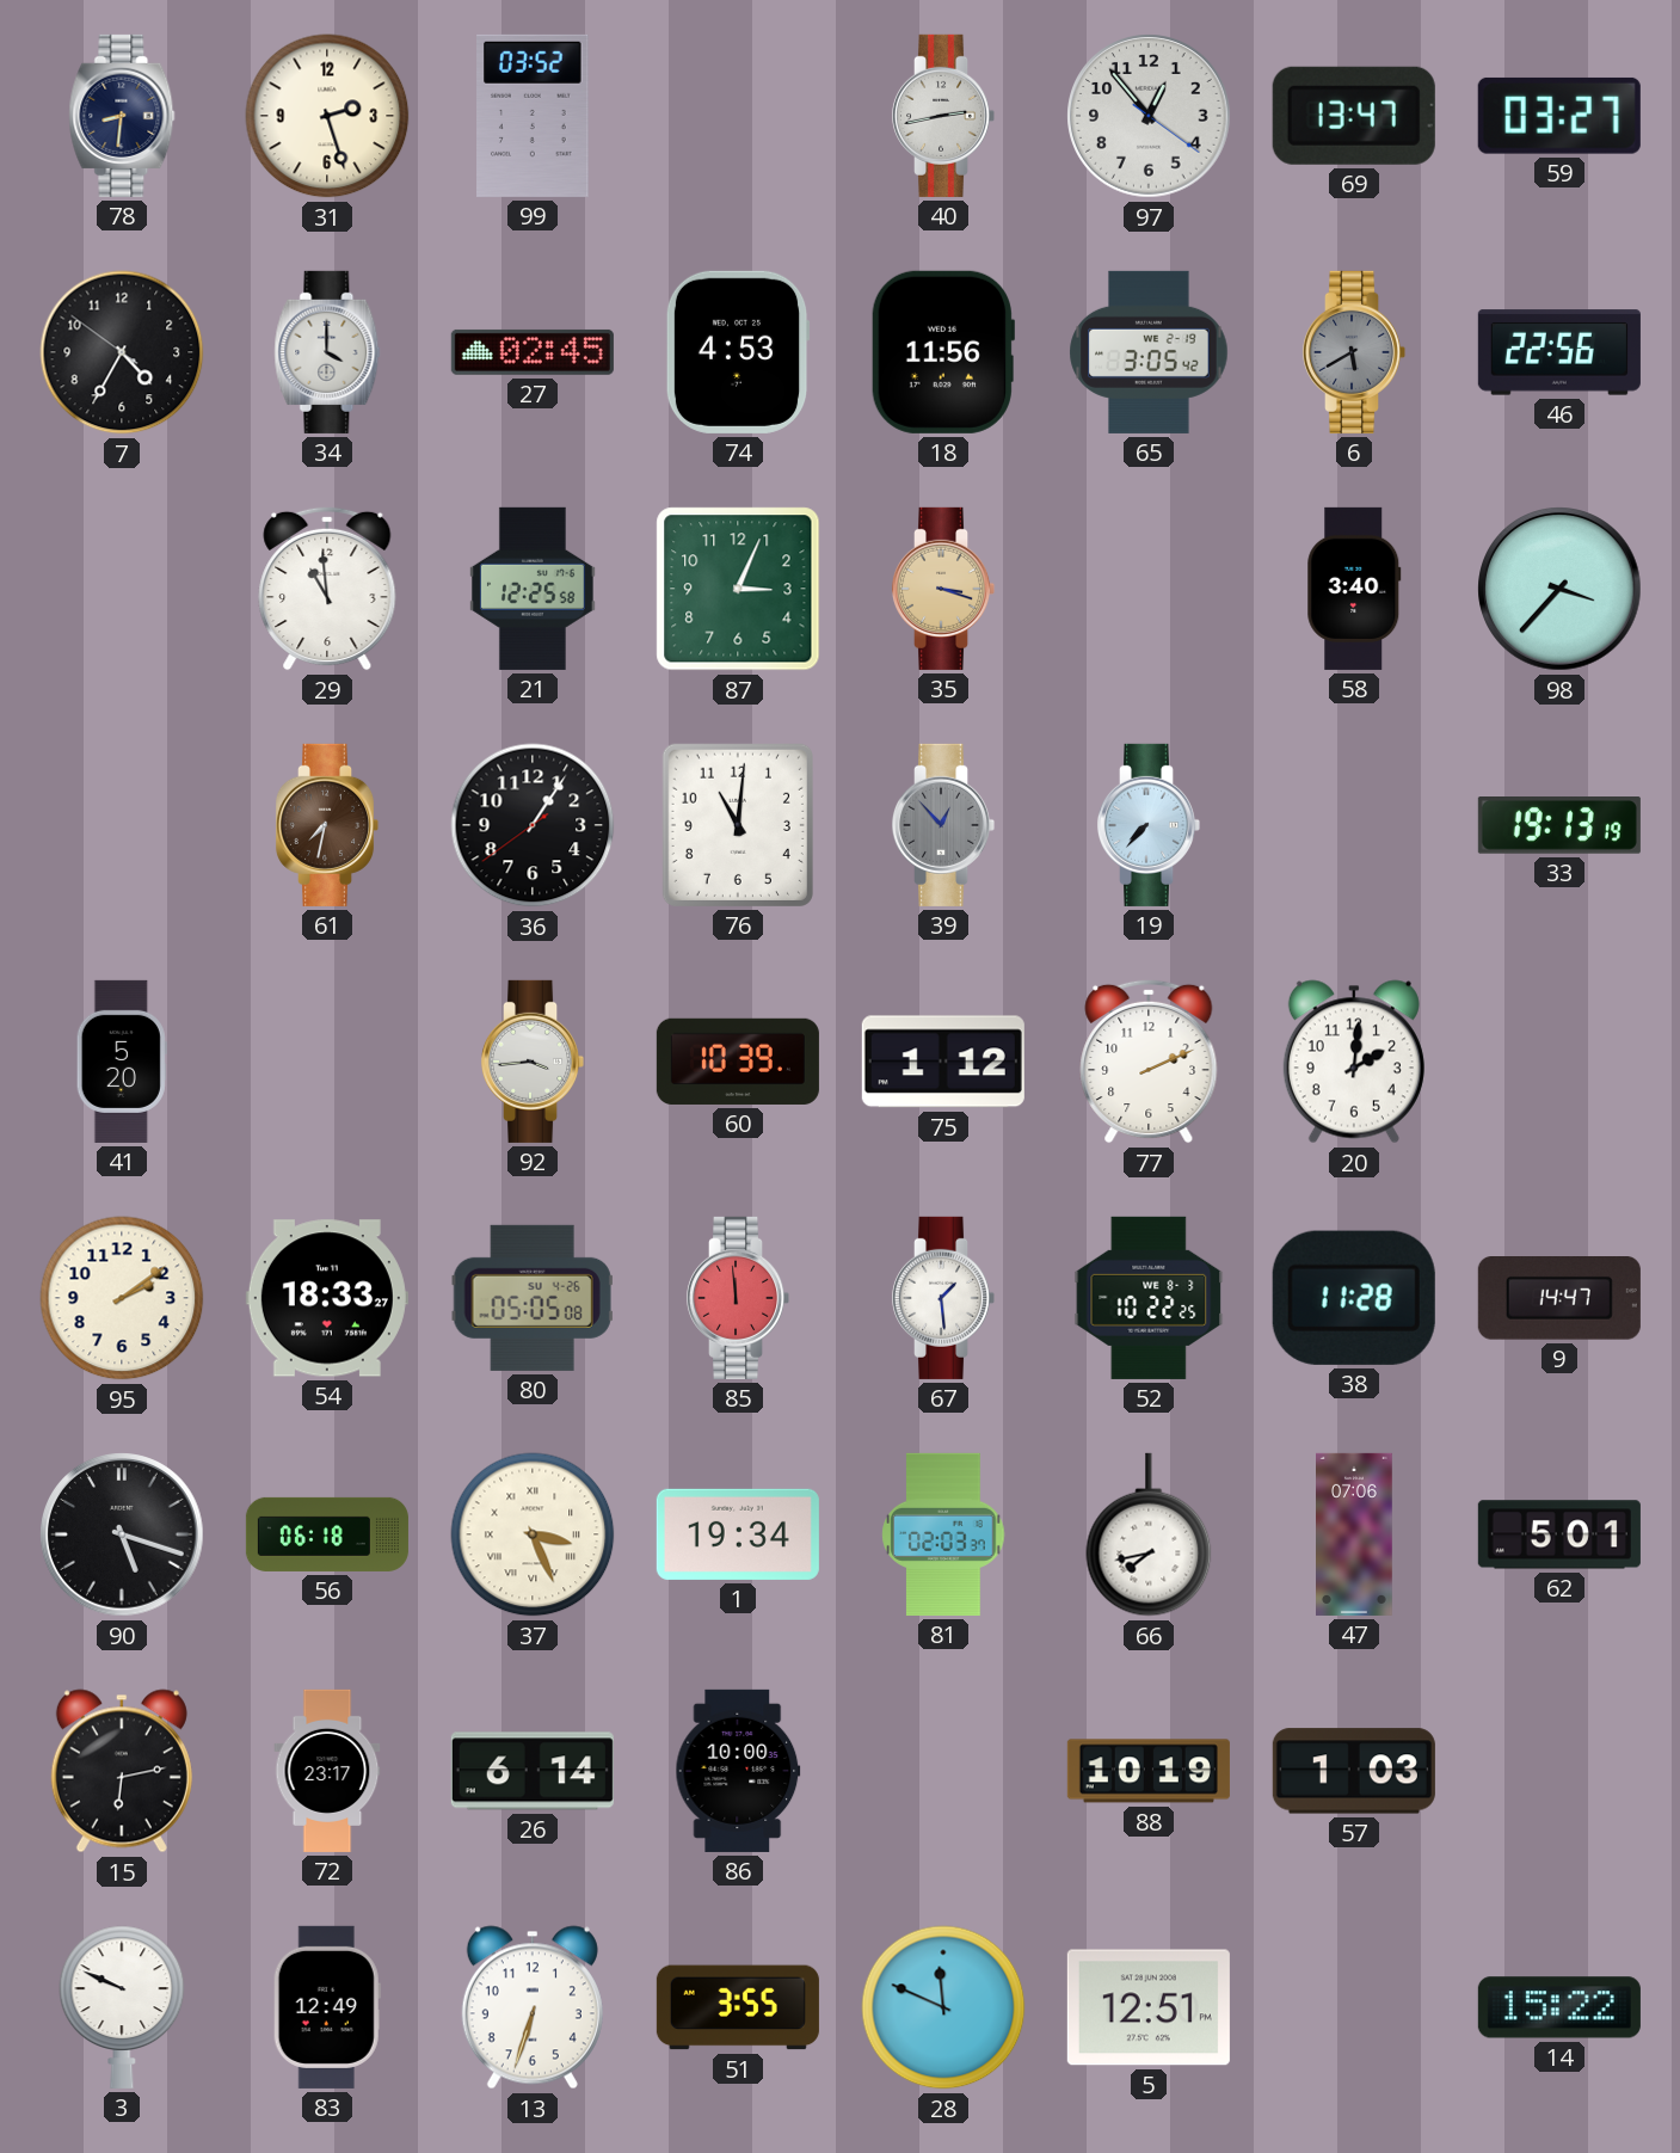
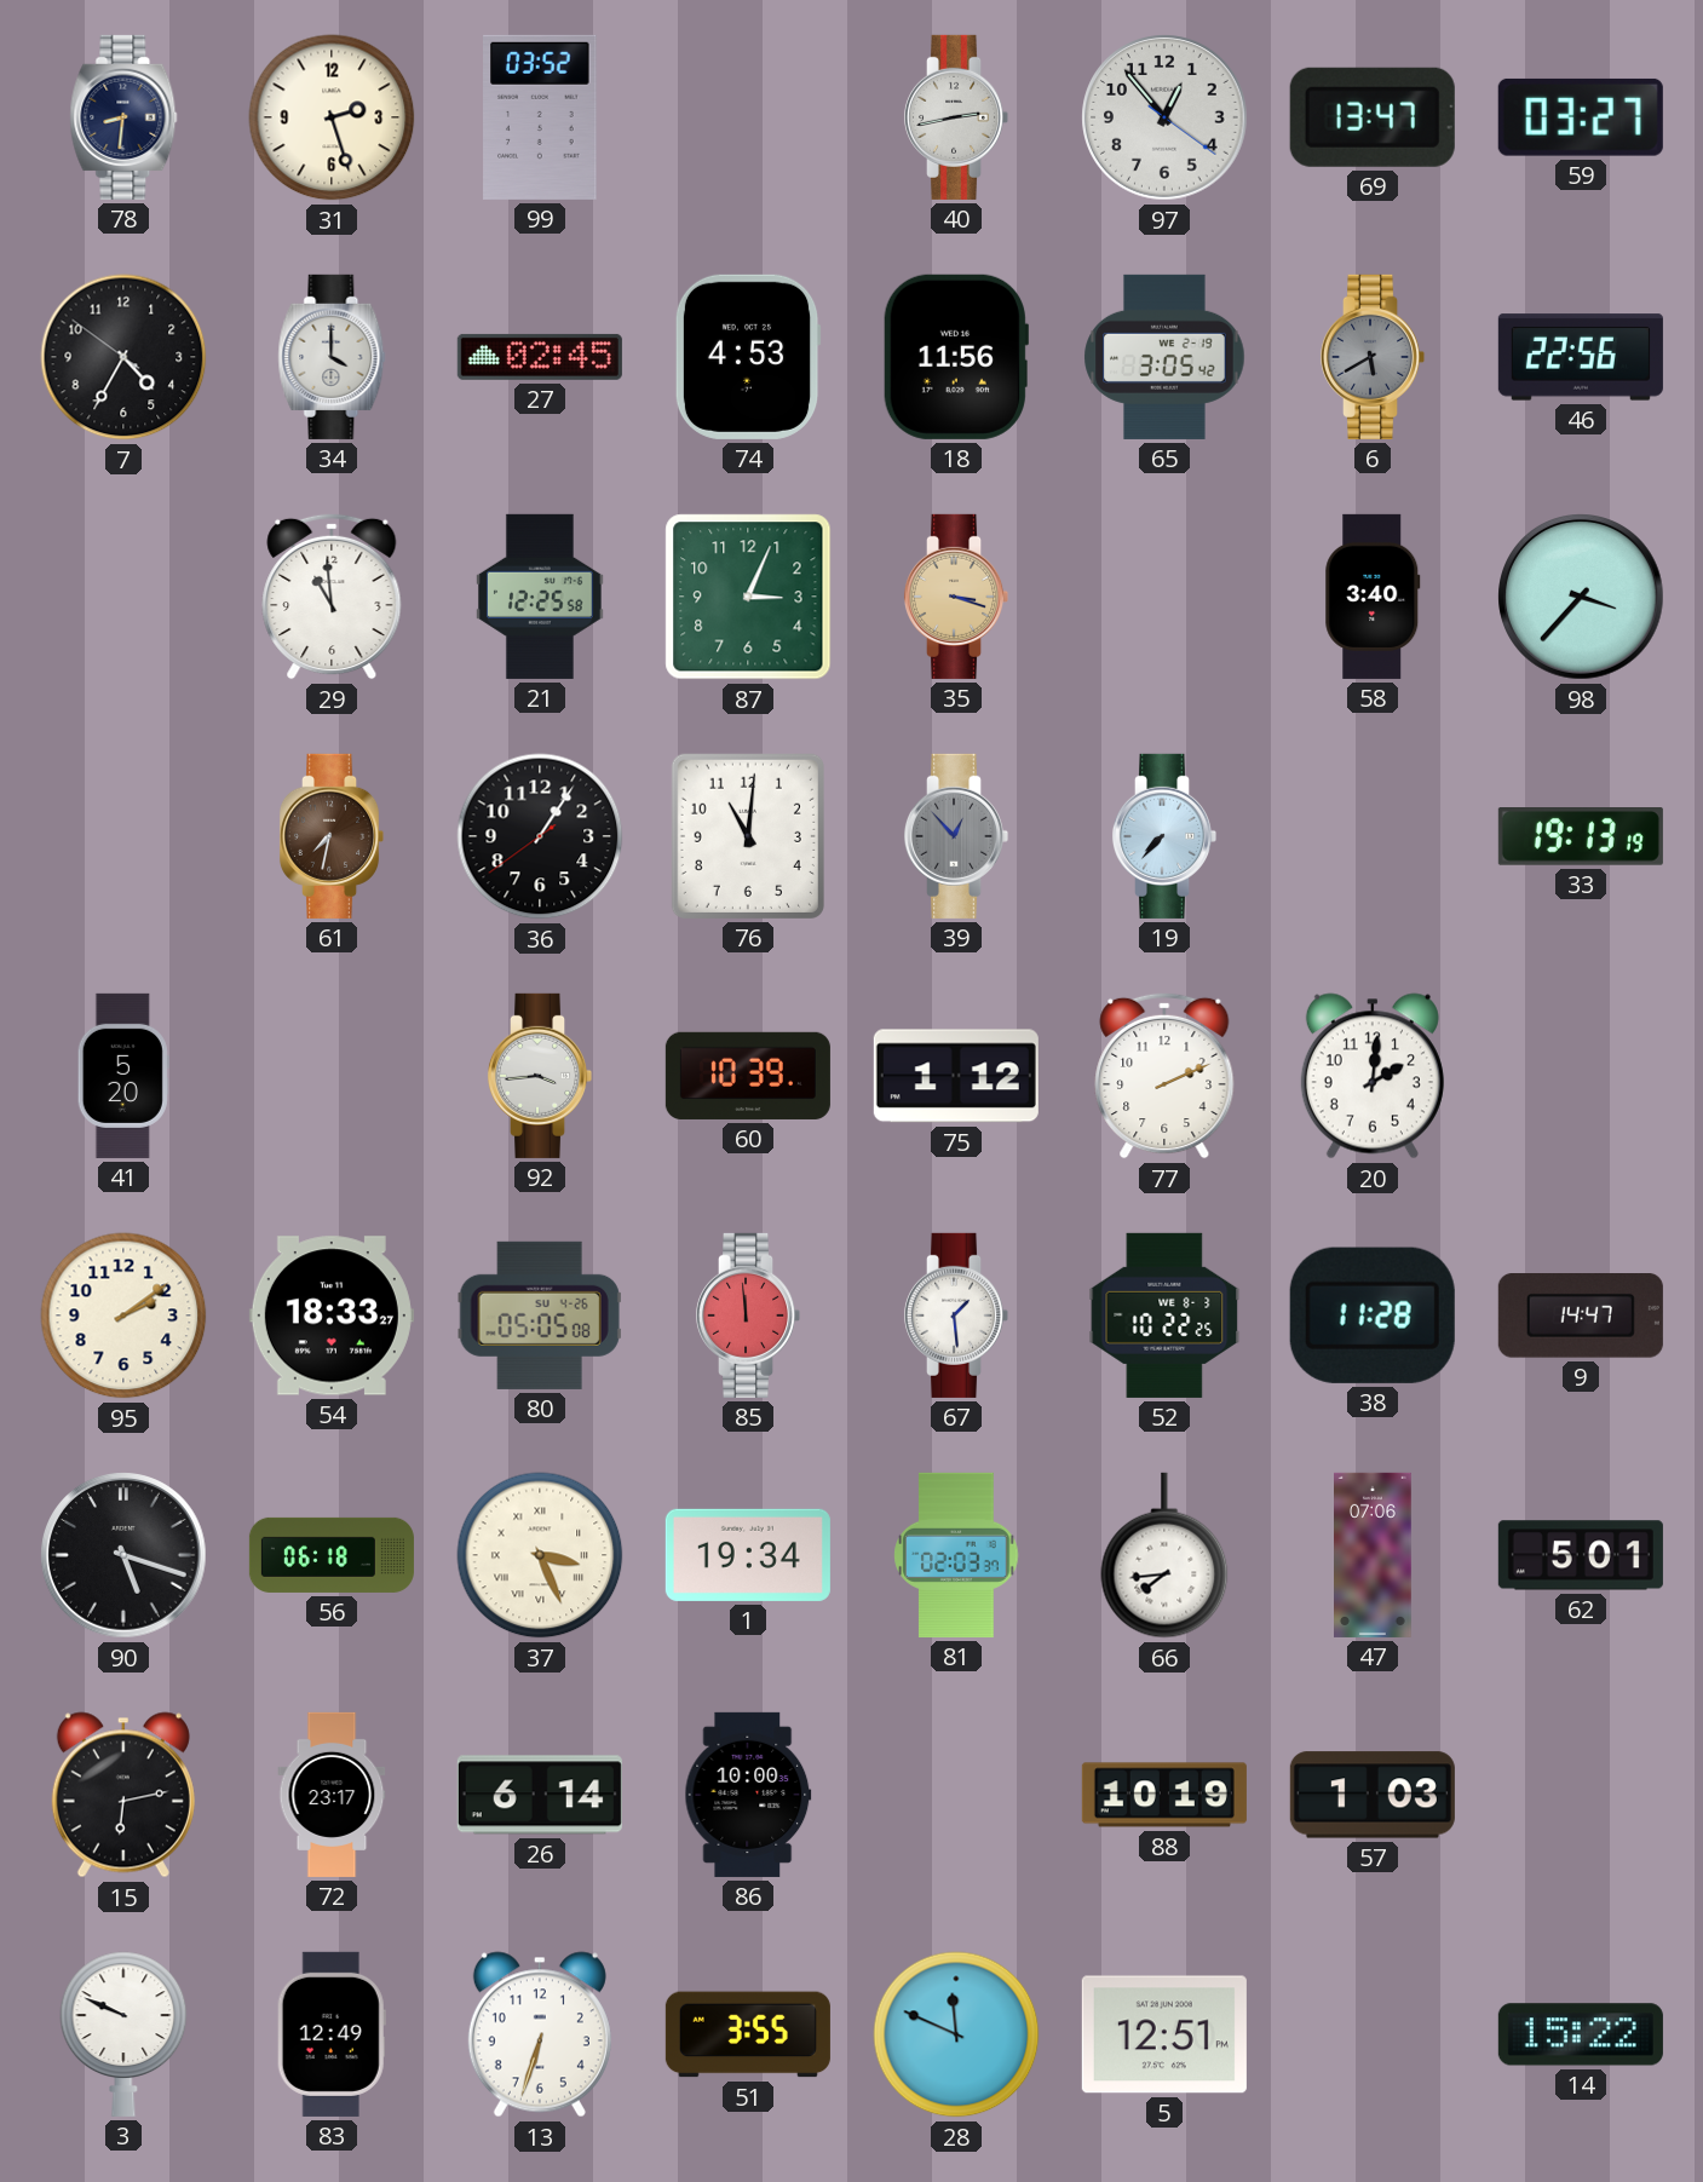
66: 7:43 -> 7:44 (1164, 1555)
